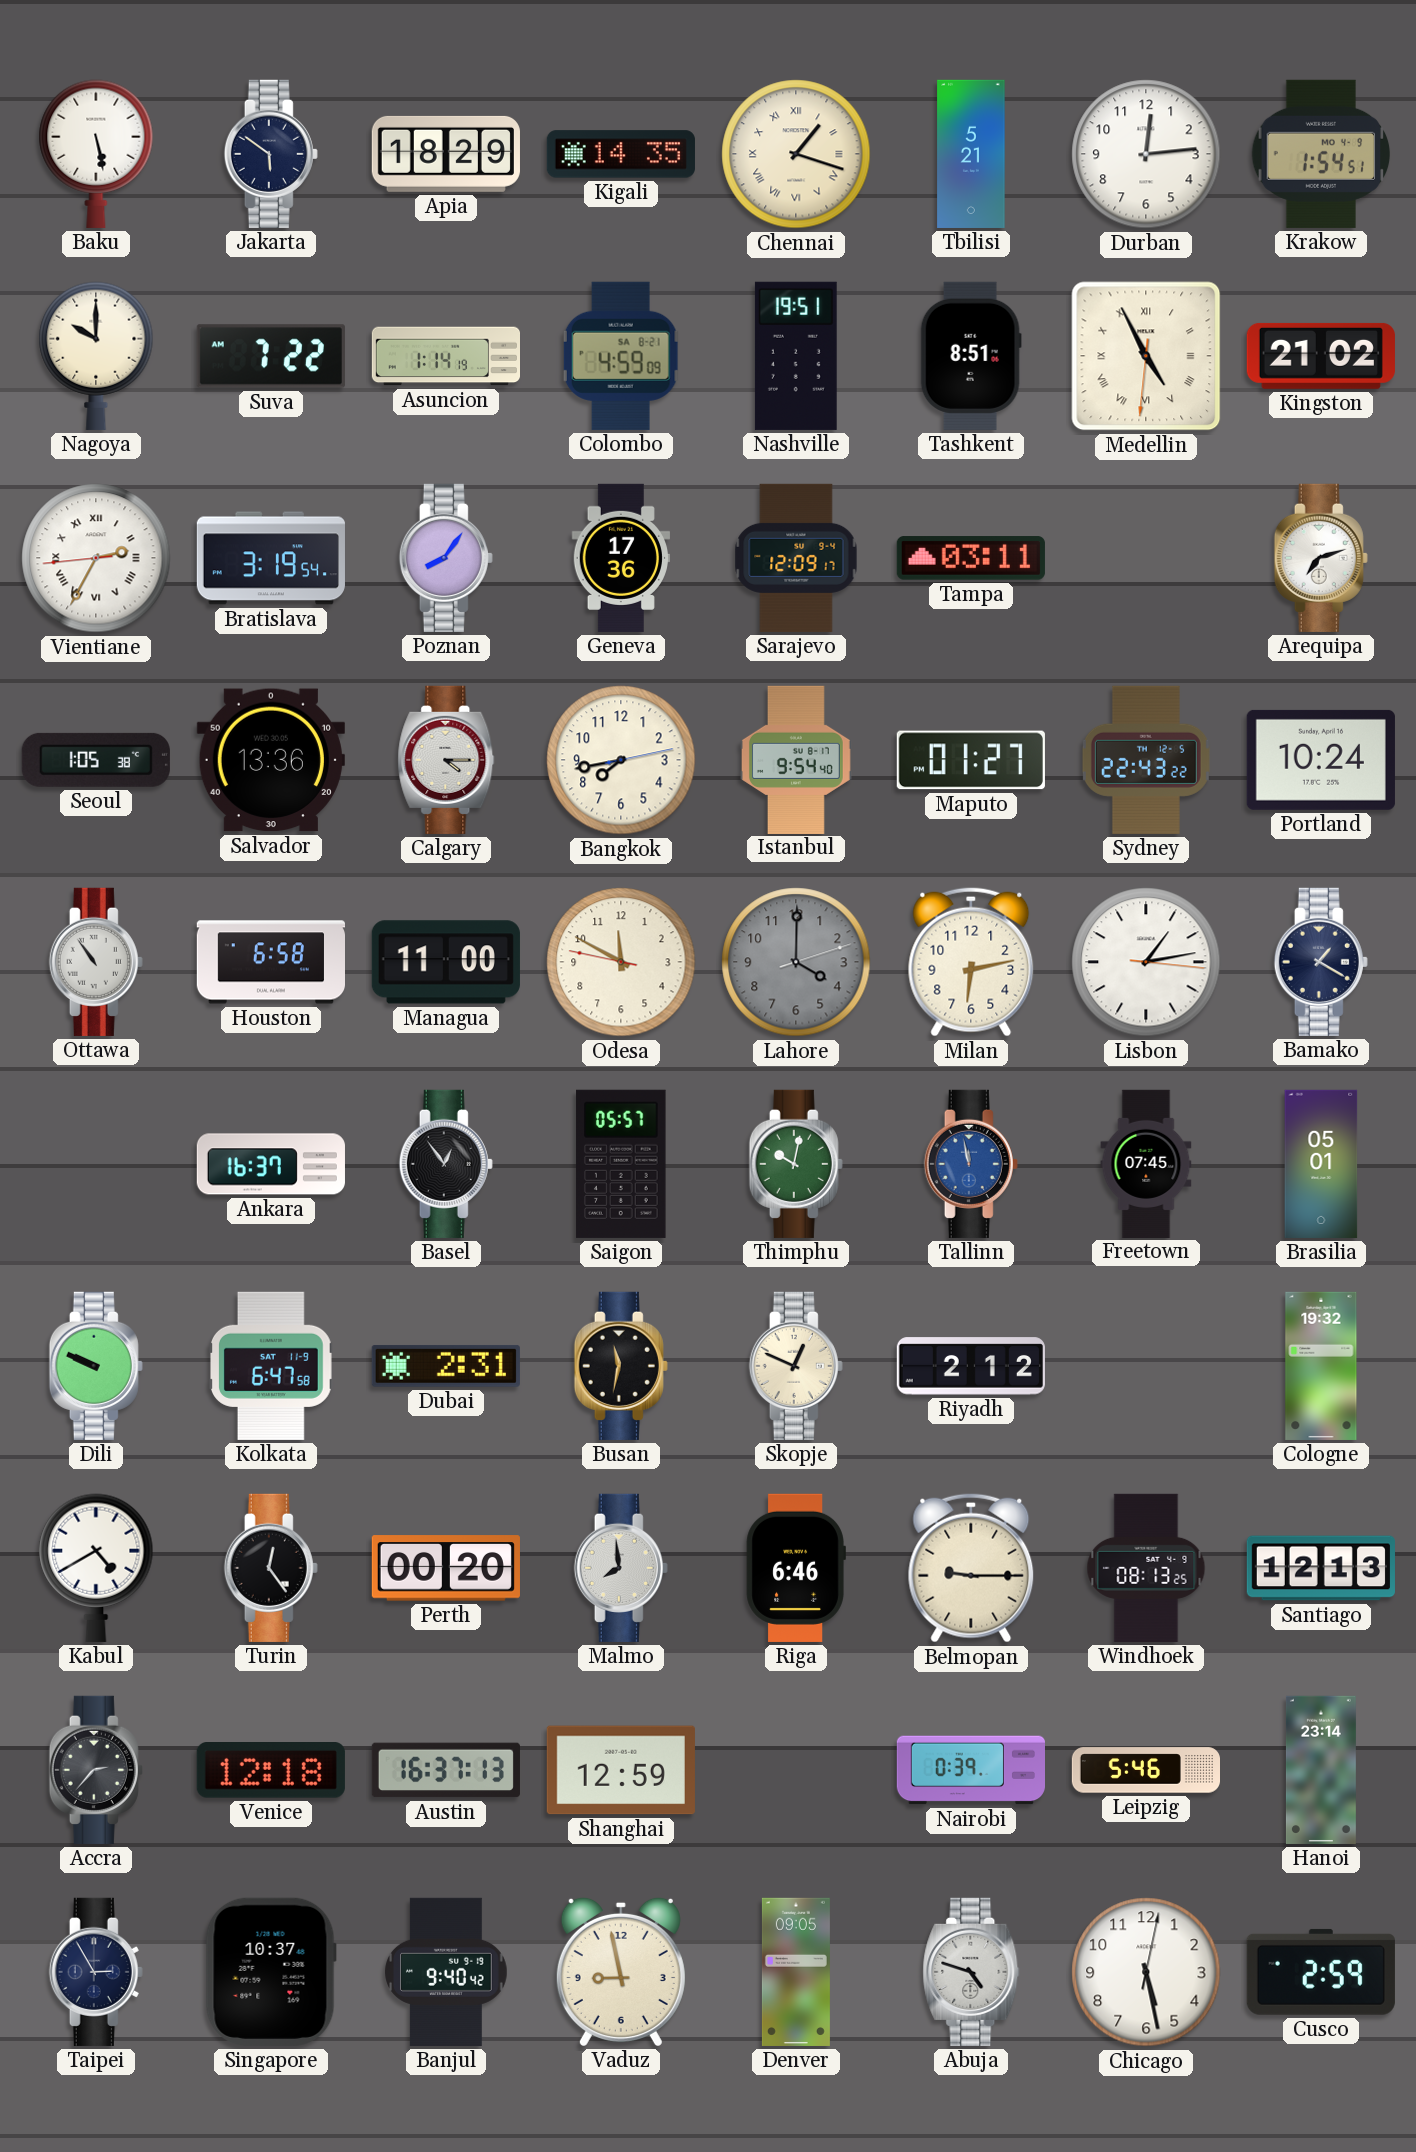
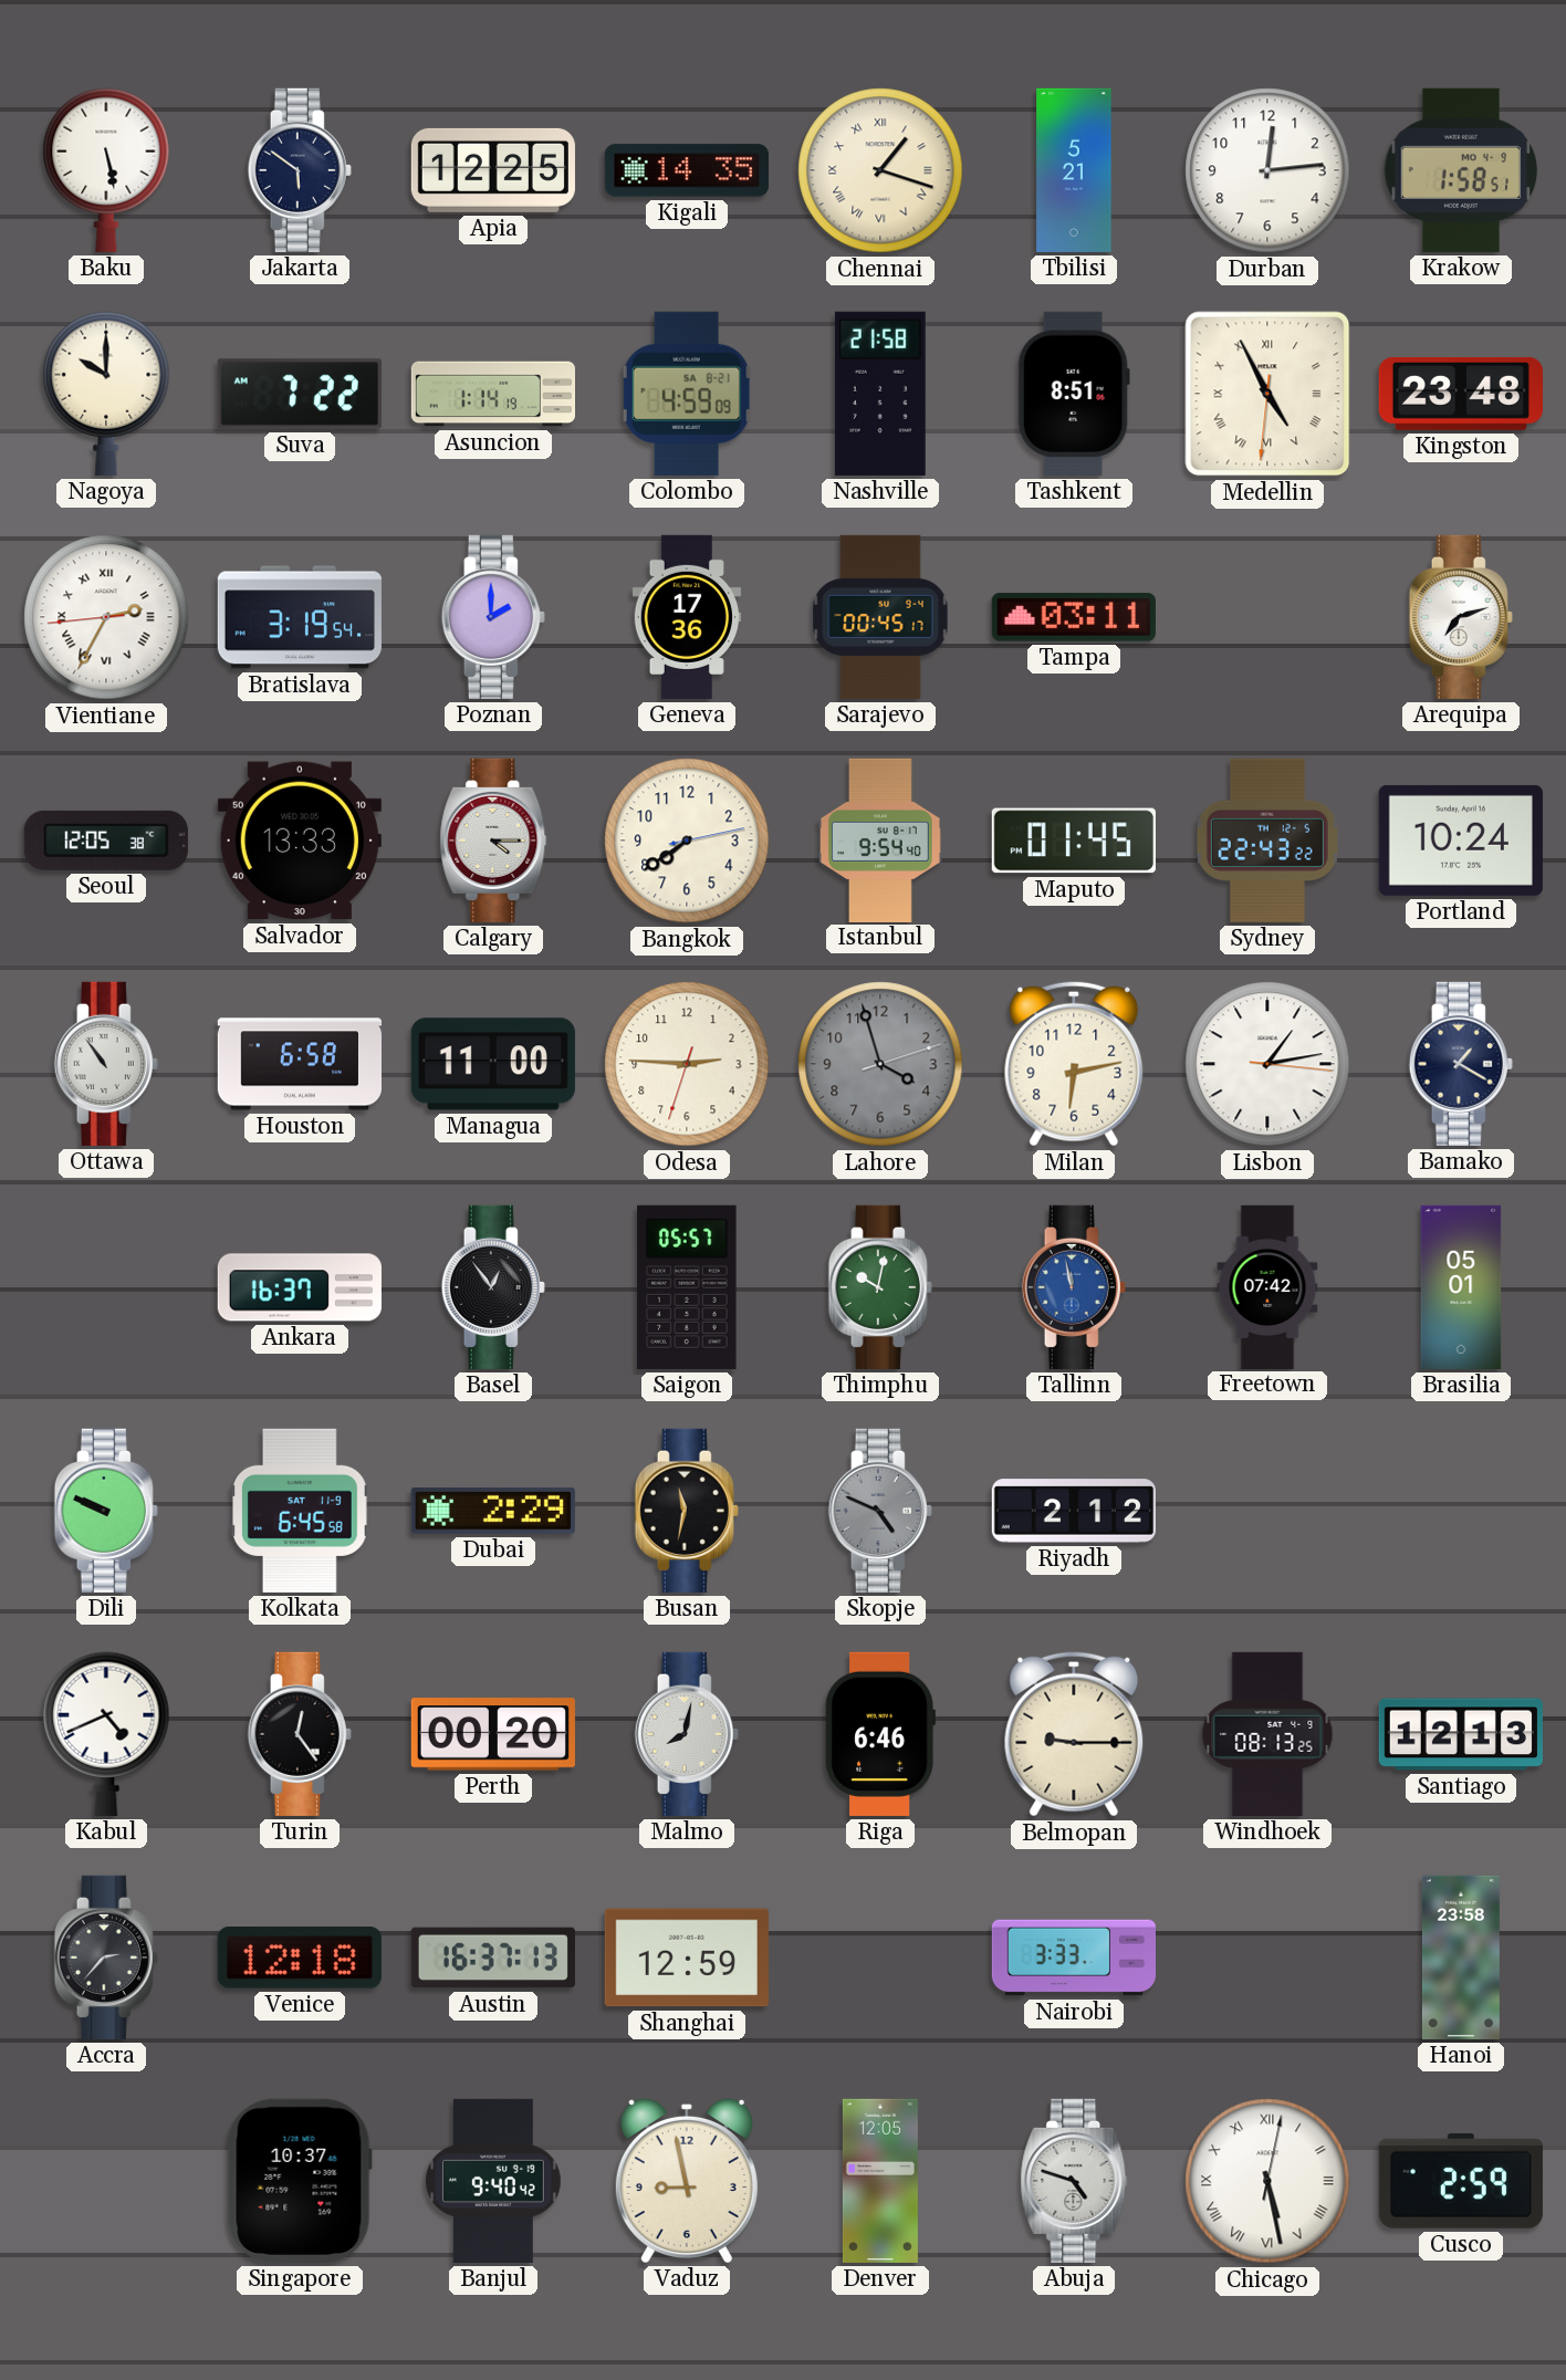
Apia: 18:29 -> 12:25 (493, 170)
Krakow: 1:54 -> 1:58 (1461, 170)
Nashville: 19:51 -> 21:58 (880, 394)
Kingston: 21:02 -> 23:48 (1461, 394)
Poznan: 8:06 -> 2:00 (493, 617)
Sarajevo: 12:09 -> 00:45 (880, 617)
Seoul: 1:05 -> 12:05 (106, 841)
Salvador: 13:36 -> 13:33 (300, 841)
Bangkok: 7:43 -> 7:39 (687, 841)
Maputo: 01:27 -> 01:45 (1074, 841)
Odesa: 11:49 -> 2:45 (687, 1064)
Lahore: 4:00 -> 3:57 (880, 1064)
Freetown: 07:45 -> 07:42 (1267, 1286)
Kolkata: 6:47 -> 6:45 (300, 1511)
Dubai: 2:31 -> 2:29 (493, 1511)
Skopje: 12:49 -> 4:49 (880, 1511)
Skopje dial: cream -> grey (880, 1511)
Cologne: 19:32 -> none (1321, 1366)
Kabul: 4:40 -> 4:41 (106, 1734)
Malmo: 7:59 -> 8:02 (687, 1734)
Nairobi: 0:39 -> 3:33 (1073, 1958)
Leipzig: 5:46 -> none (1145, 1770)
Hanoi: 23:14 -> 23:58 (1461, 1958)
Taipei: 2:55 -> none (96, 1972)
Denver: 09:05 -> 12:05 (880, 2181)
Chicago numerals: Arabic -> Roman (1267, 2181)
